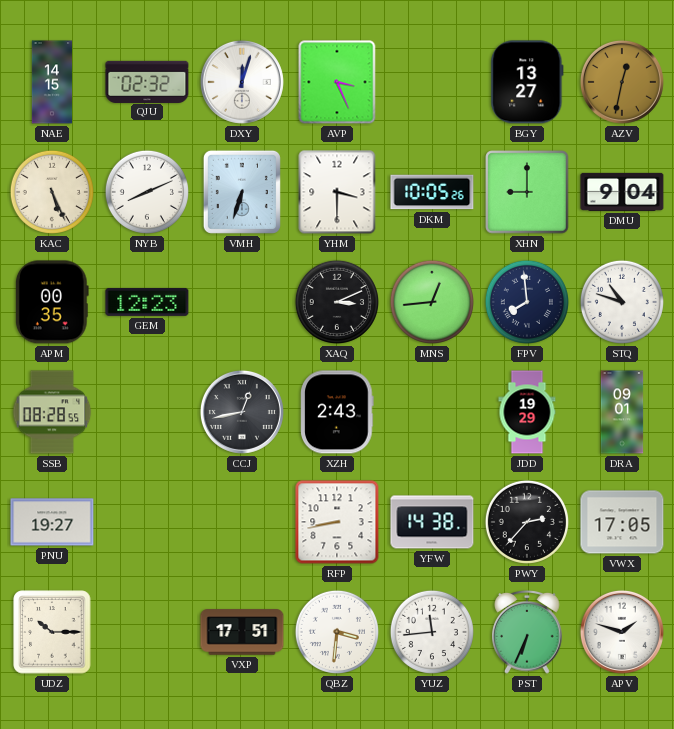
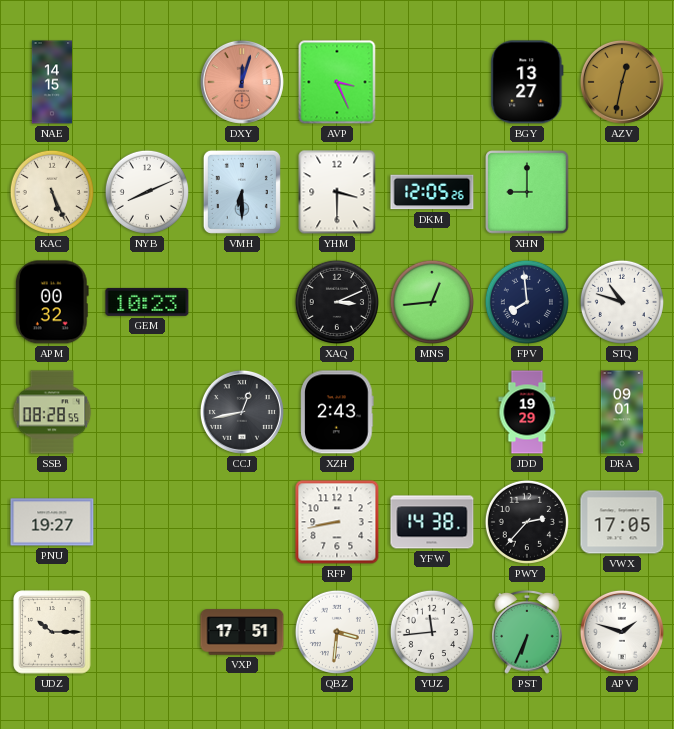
QJU: 02:32 -> none (147, 81)
DXY dial: white -> salmon (242, 82)
VMH: 6:33 -> 6:30 (242, 192)
DKM: 10:05 -> 12:05 (432, 192)
DMU: 9:04 -> none (622, 192)
APM: 00:35 -> 00:32 (52, 302)
GEM: 12:23 -> 10:23 (147, 302)
